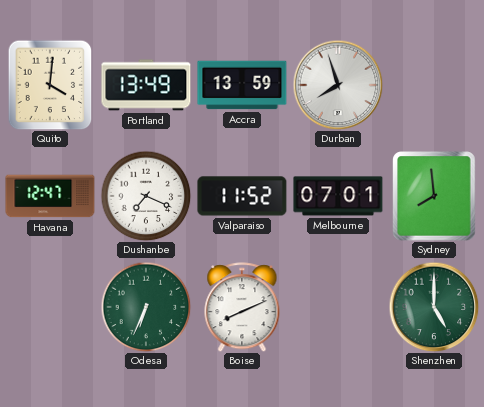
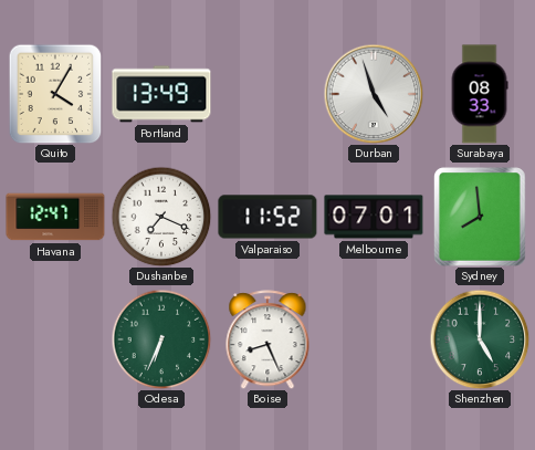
Quito: 4:01 -> 4:05 (55, 94)
Accra: 13:59 -> none (242, 85)
Durban: 7:57 -> 4:57 (374, 94)
Surabaya: none -> 08:33 (480, 94)
Boise: 8:11 -> 8:26 (267, 339)
